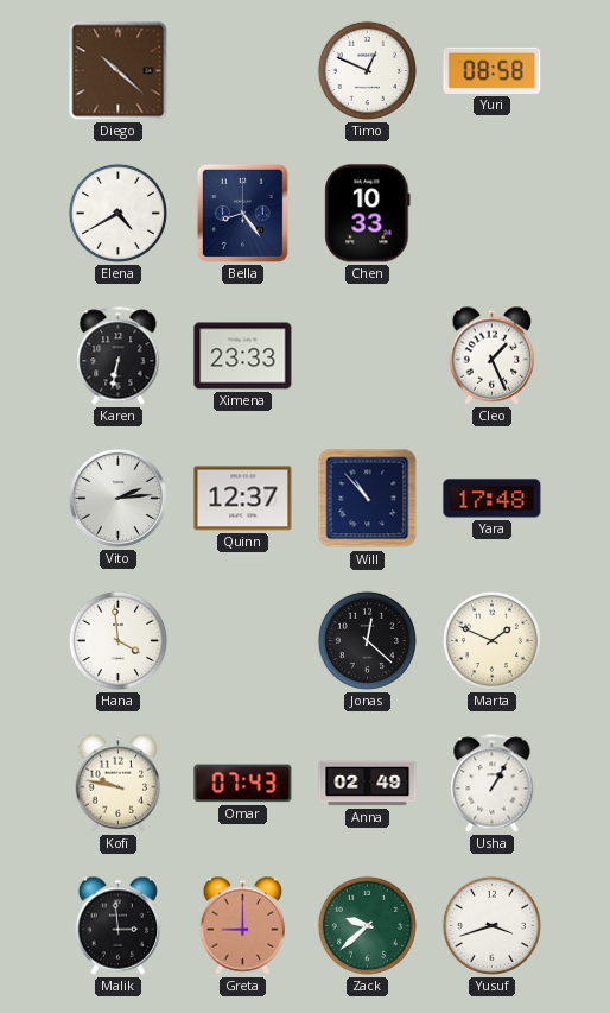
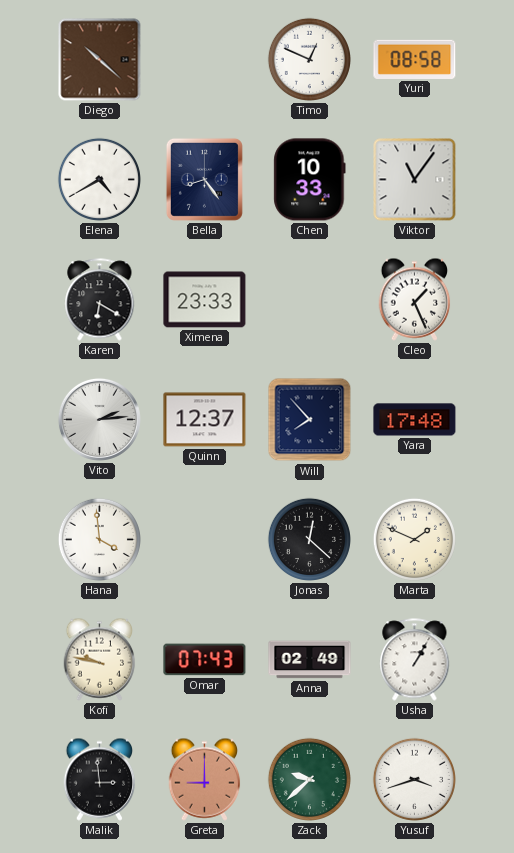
Viktor: none -> 11:06 (415, 180)
Karen: 6:32 -> 6:20 (100, 300)
Will: 10:53 -> 7:53 (310, 420)
